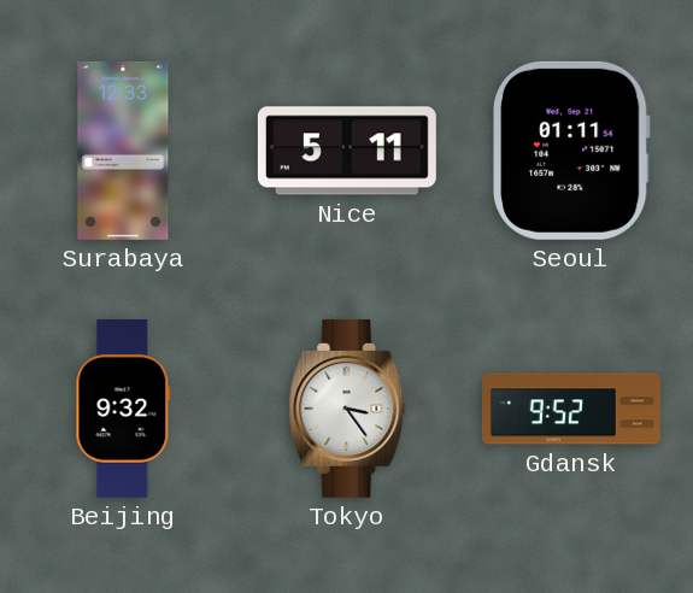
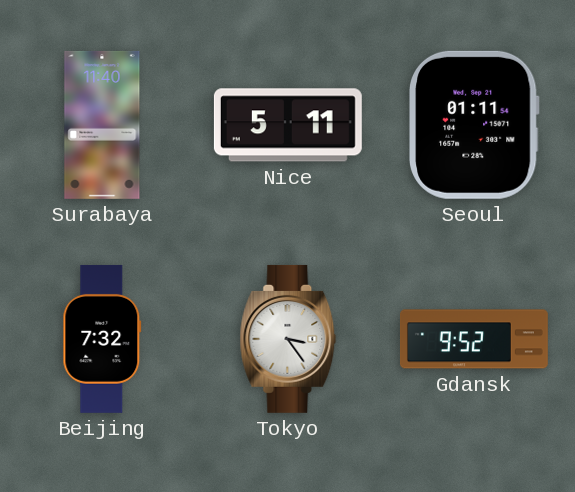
Surabaya: 12:33 -> 11:40 (102, 125)
Beijing: 9:32 -> 7:32 (102, 339)
